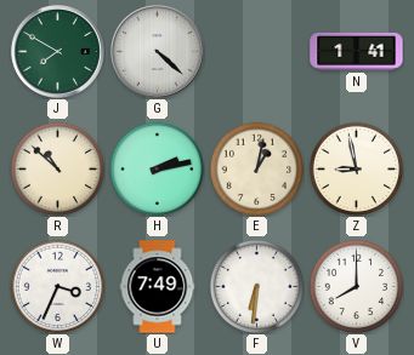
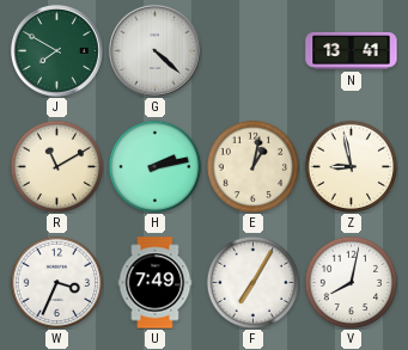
N: 1:41 -> 13:41 (352, 50)
R: 10:52 -> 11:10 (56, 166)
F: 6:31 -> 7:05 (252, 282)
V: 8:00 -> 8:02 (351, 282)
